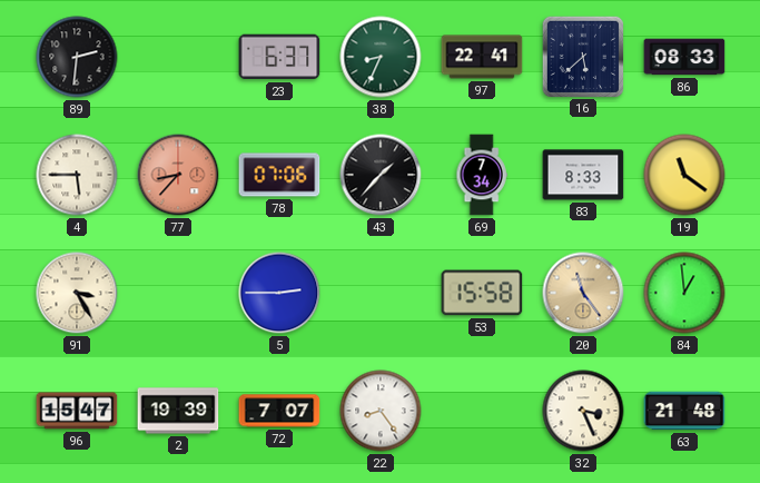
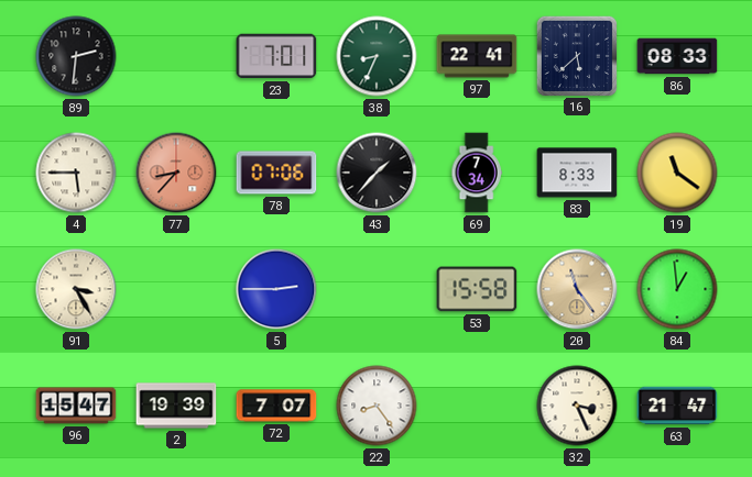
23: 6:37 -> 7:01 (276, 56)
63: 21:48 -> 21:47 (677, 406)
